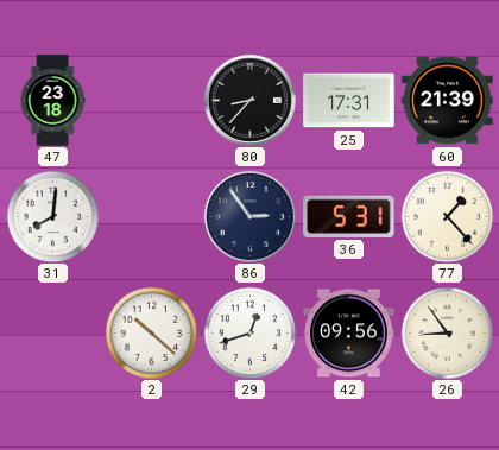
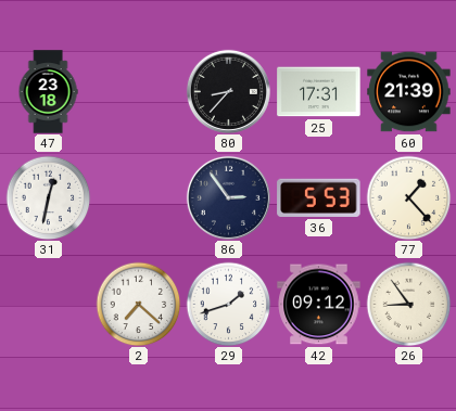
31: 8:01 -> 12:32 (48, 197)
36: 5:31 -> 5:53 (319, 197)
2: 10:22 -> 7:22 (138, 304)
29: 12:42 -> 1:42 (228, 304)
42: 09:56 -> 09:12 (319, 305)
